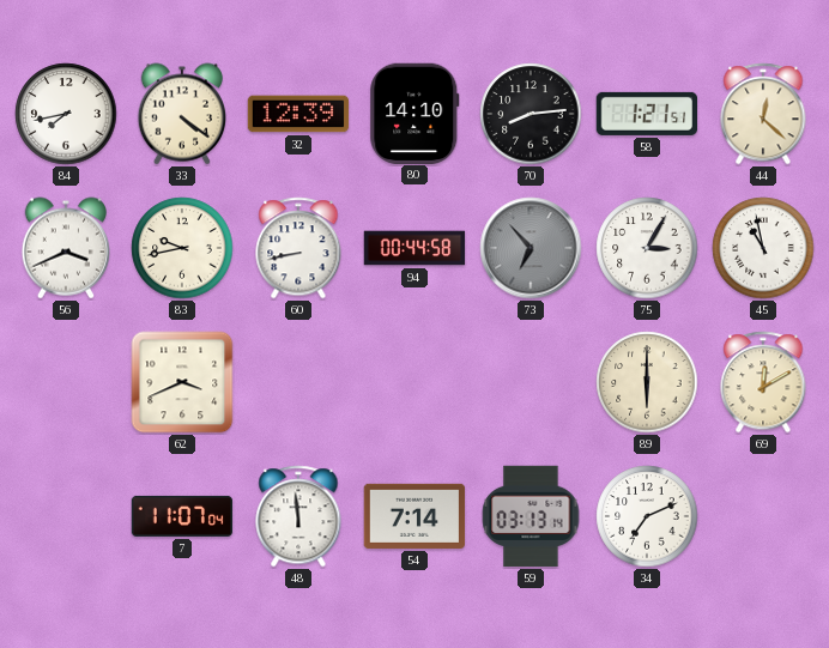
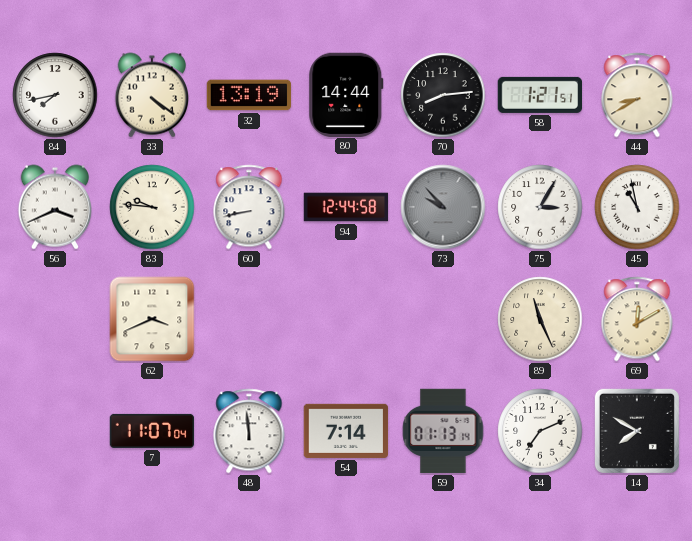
32: 12:39 -> 13:19 (249, 95)
80: 14:10 -> 14:44 (346, 94)
44: 12:22 -> 8:40 (637, 95)
83: 9:43 -> 9:46 (152, 207)
94: 00:44 -> 12:44 (346, 207)
73: 6:53 -> 9:53 (443, 207)
89: 6:00 -> 11:26 (540, 319)
59: 03:13 -> 01:13 (443, 431)
14: none -> 7:50 (637, 431)
